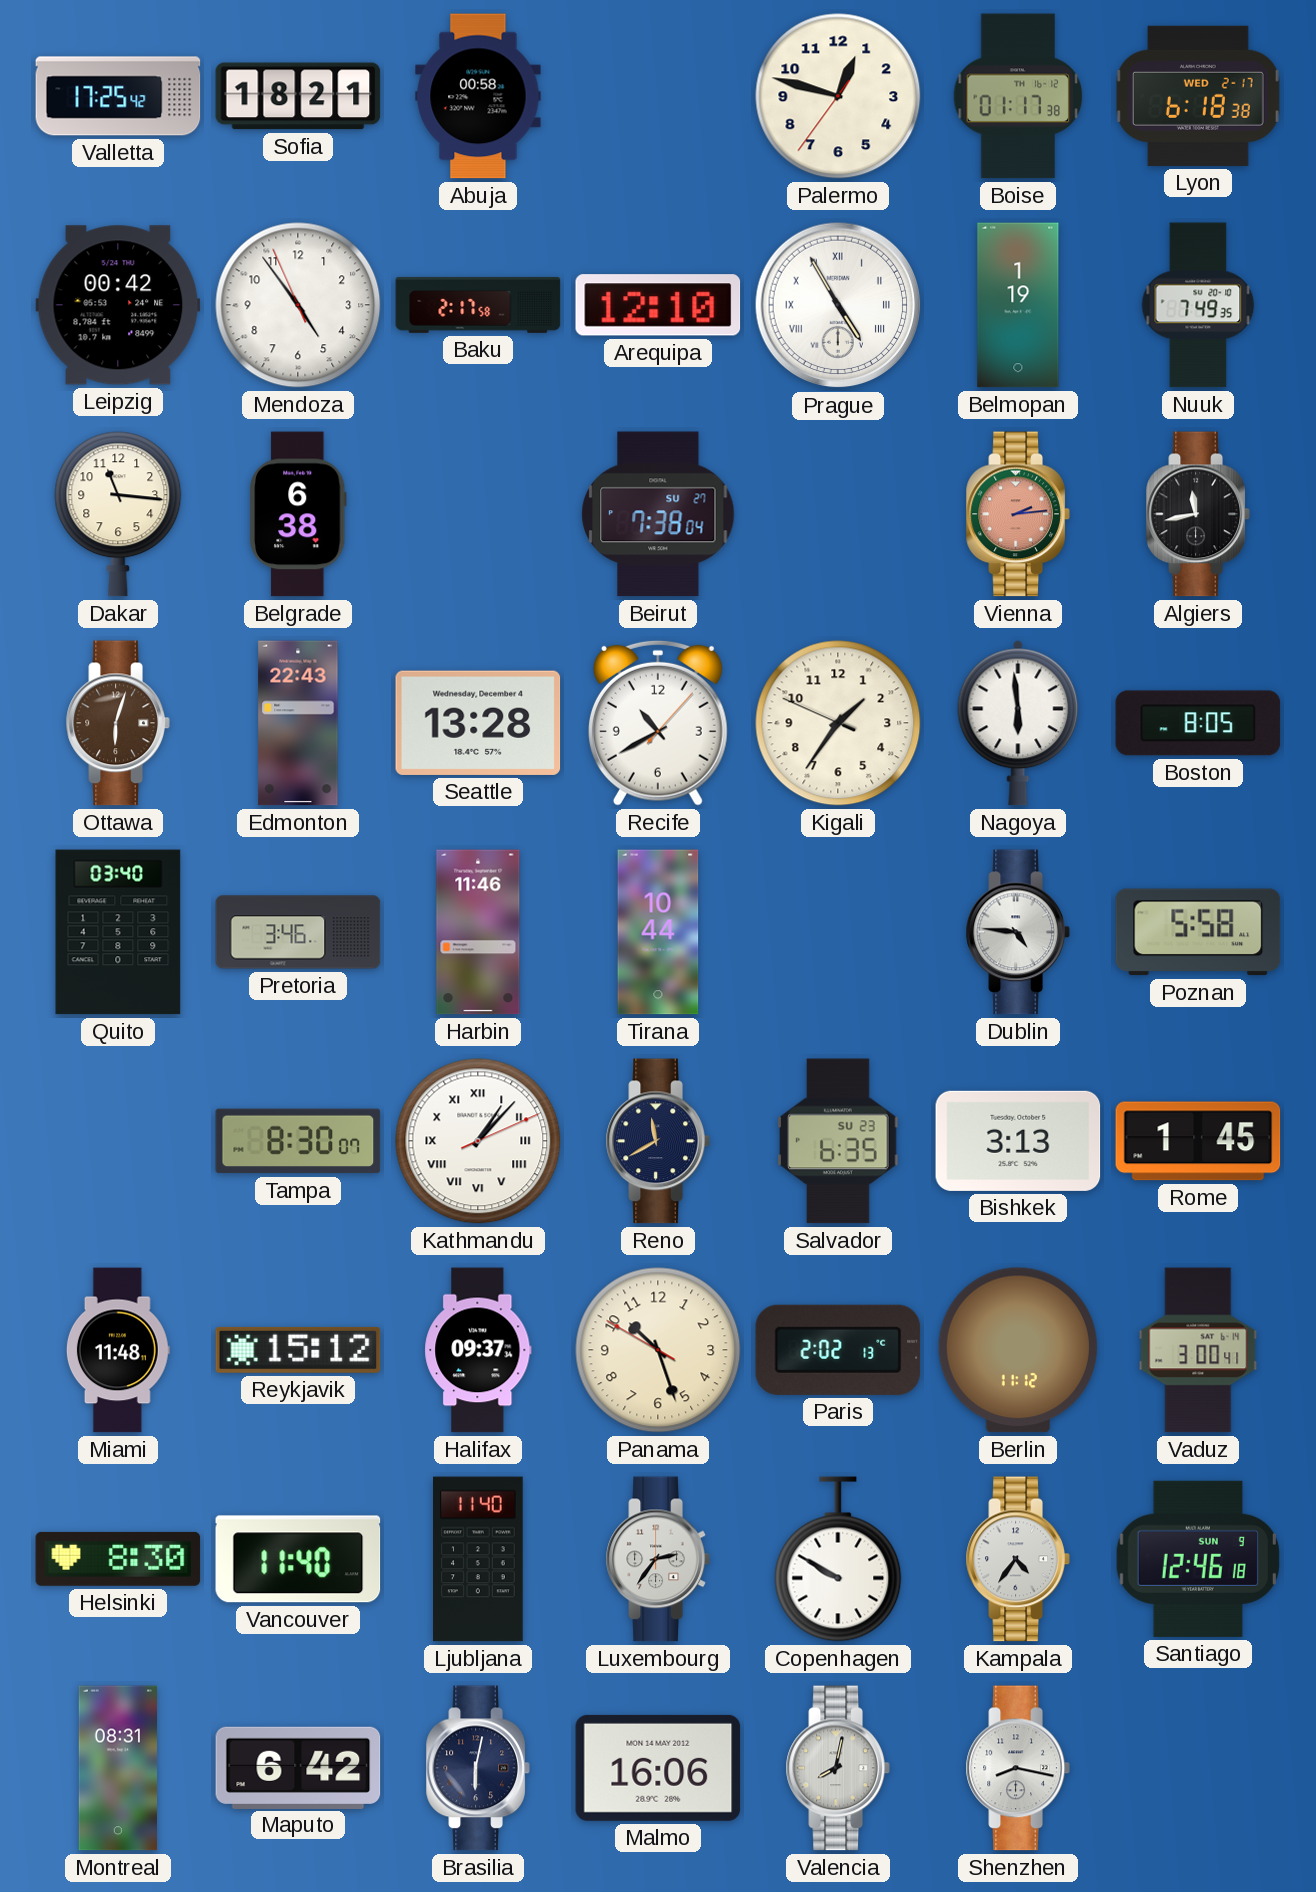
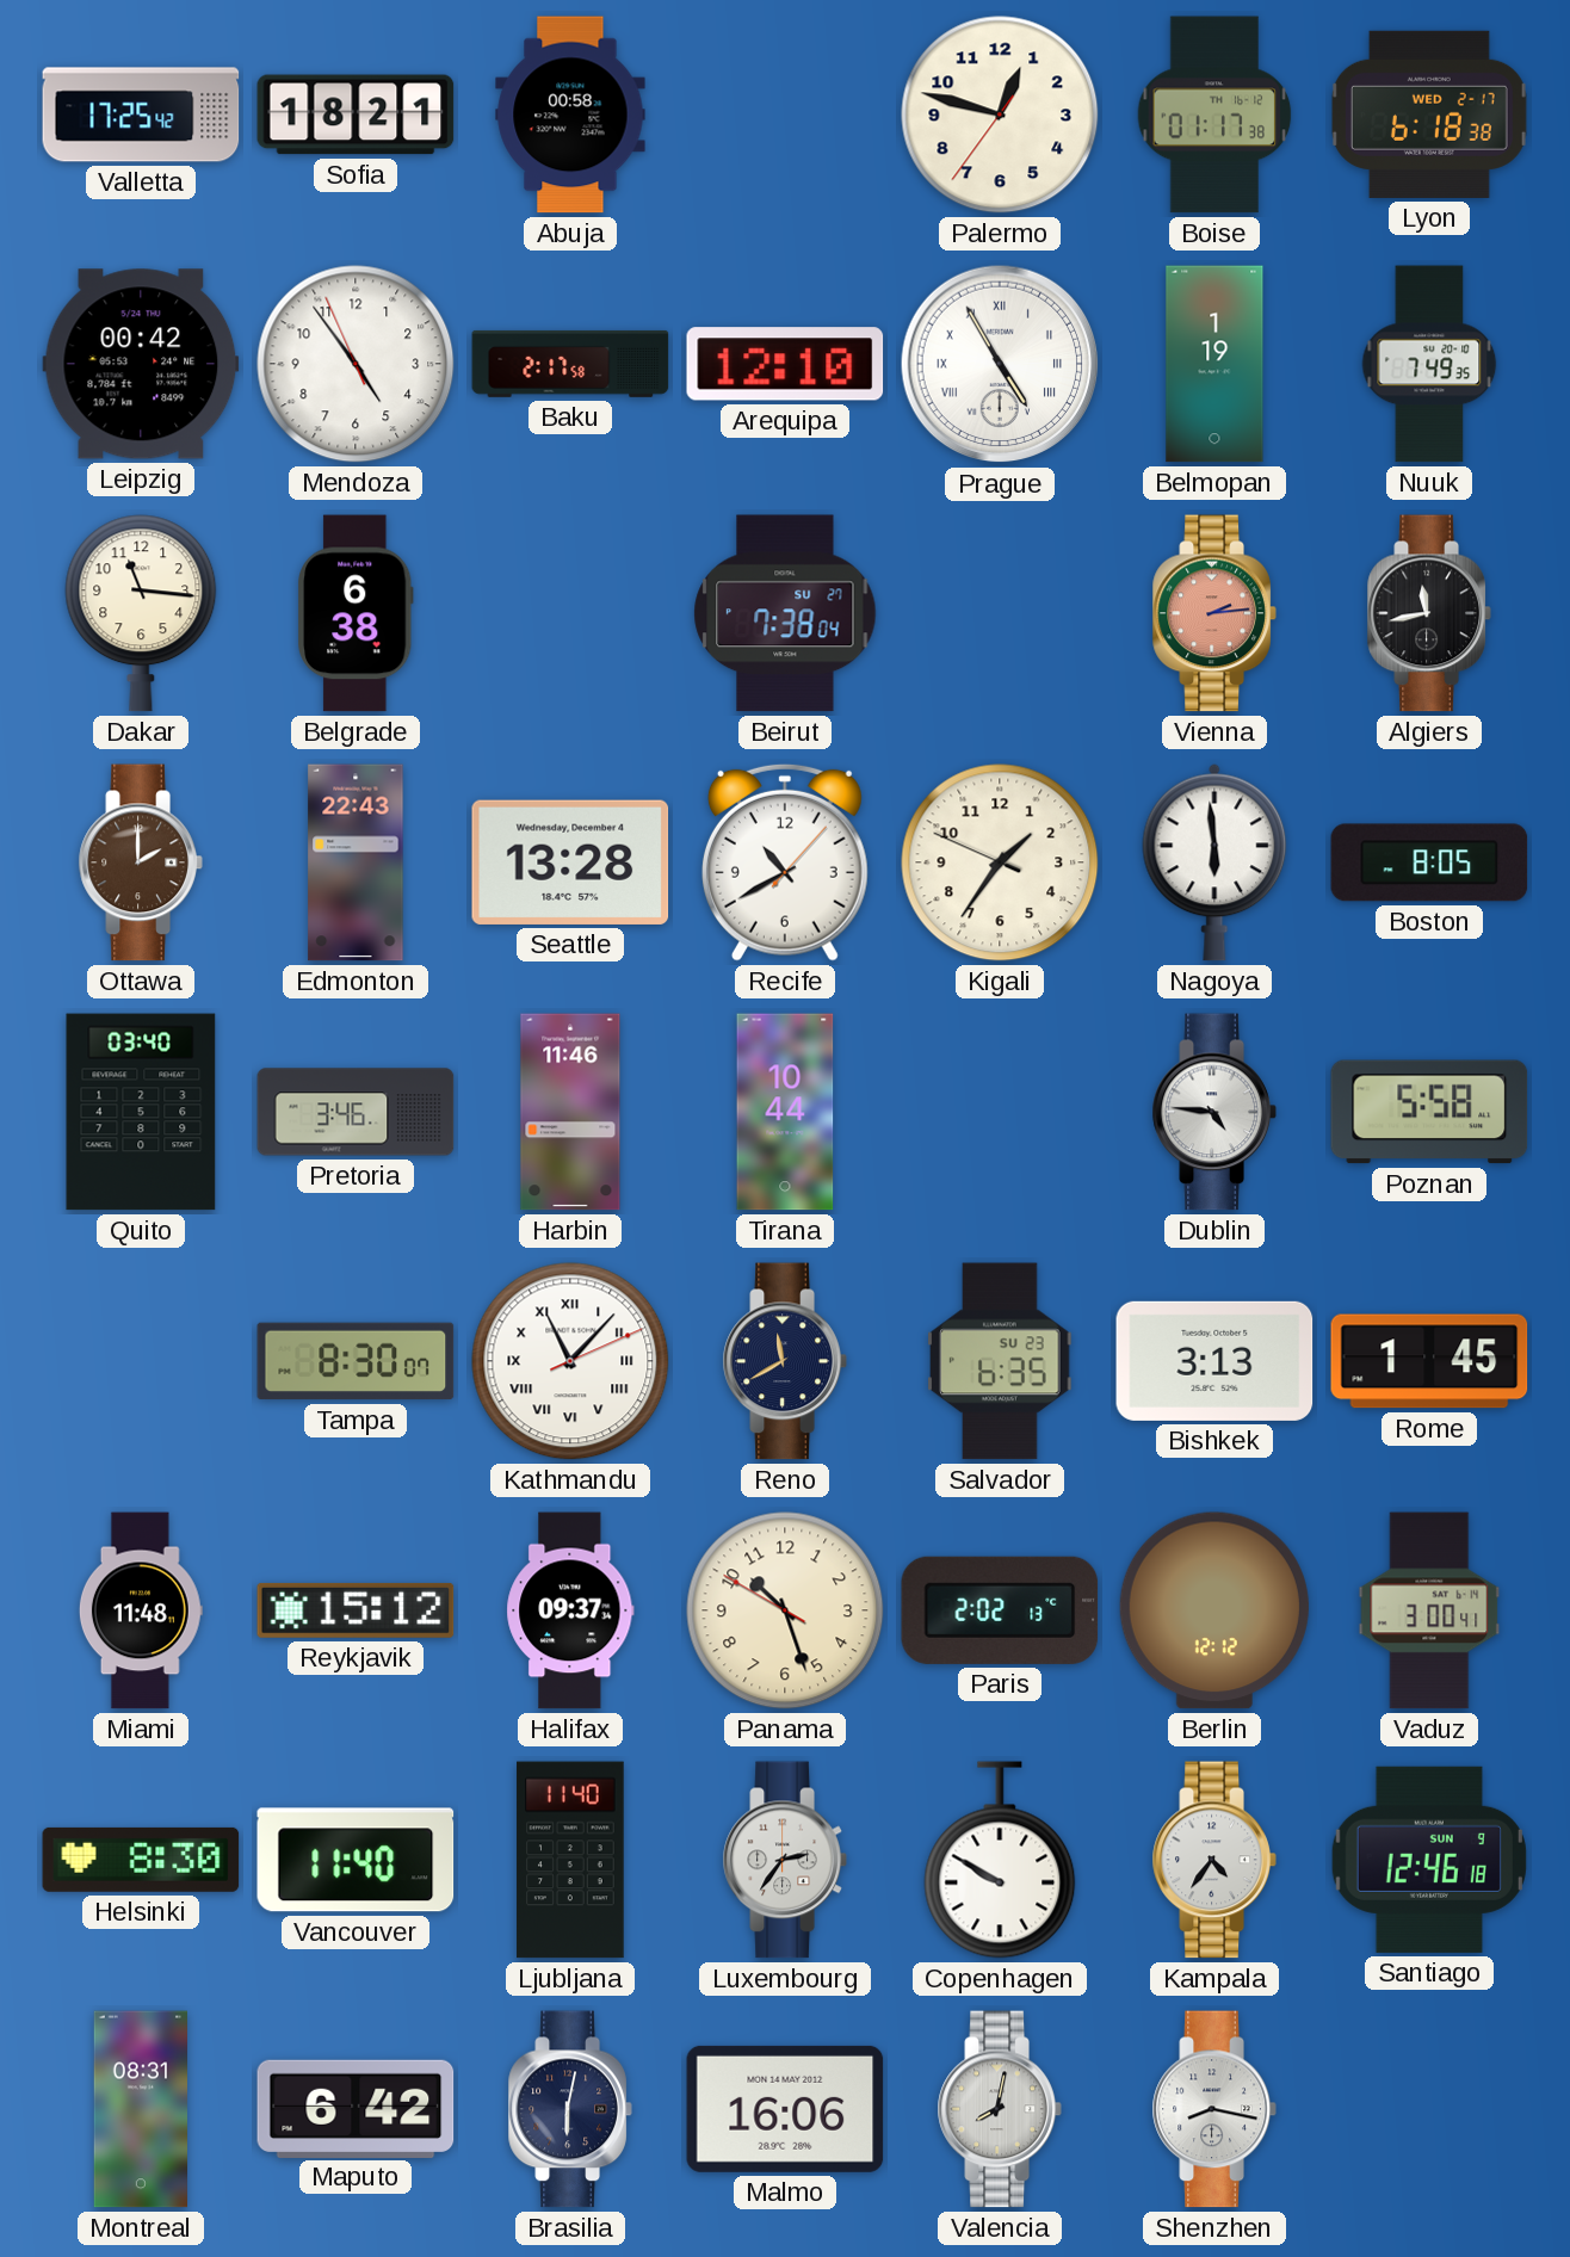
Ottawa: 6:03 -> 2:00 (141, 862)
Kathmandu: 1:07 -> 11:07 (570, 1361)
Berlin: 11:12 -> 12:12 (1214, 1610)
